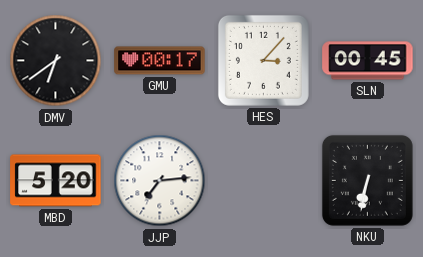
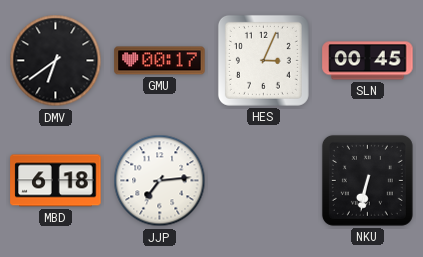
HES: 3:07 -> 3:04 (263, 60)
MBD: 5:20 -> 6:18 (56, 181)
